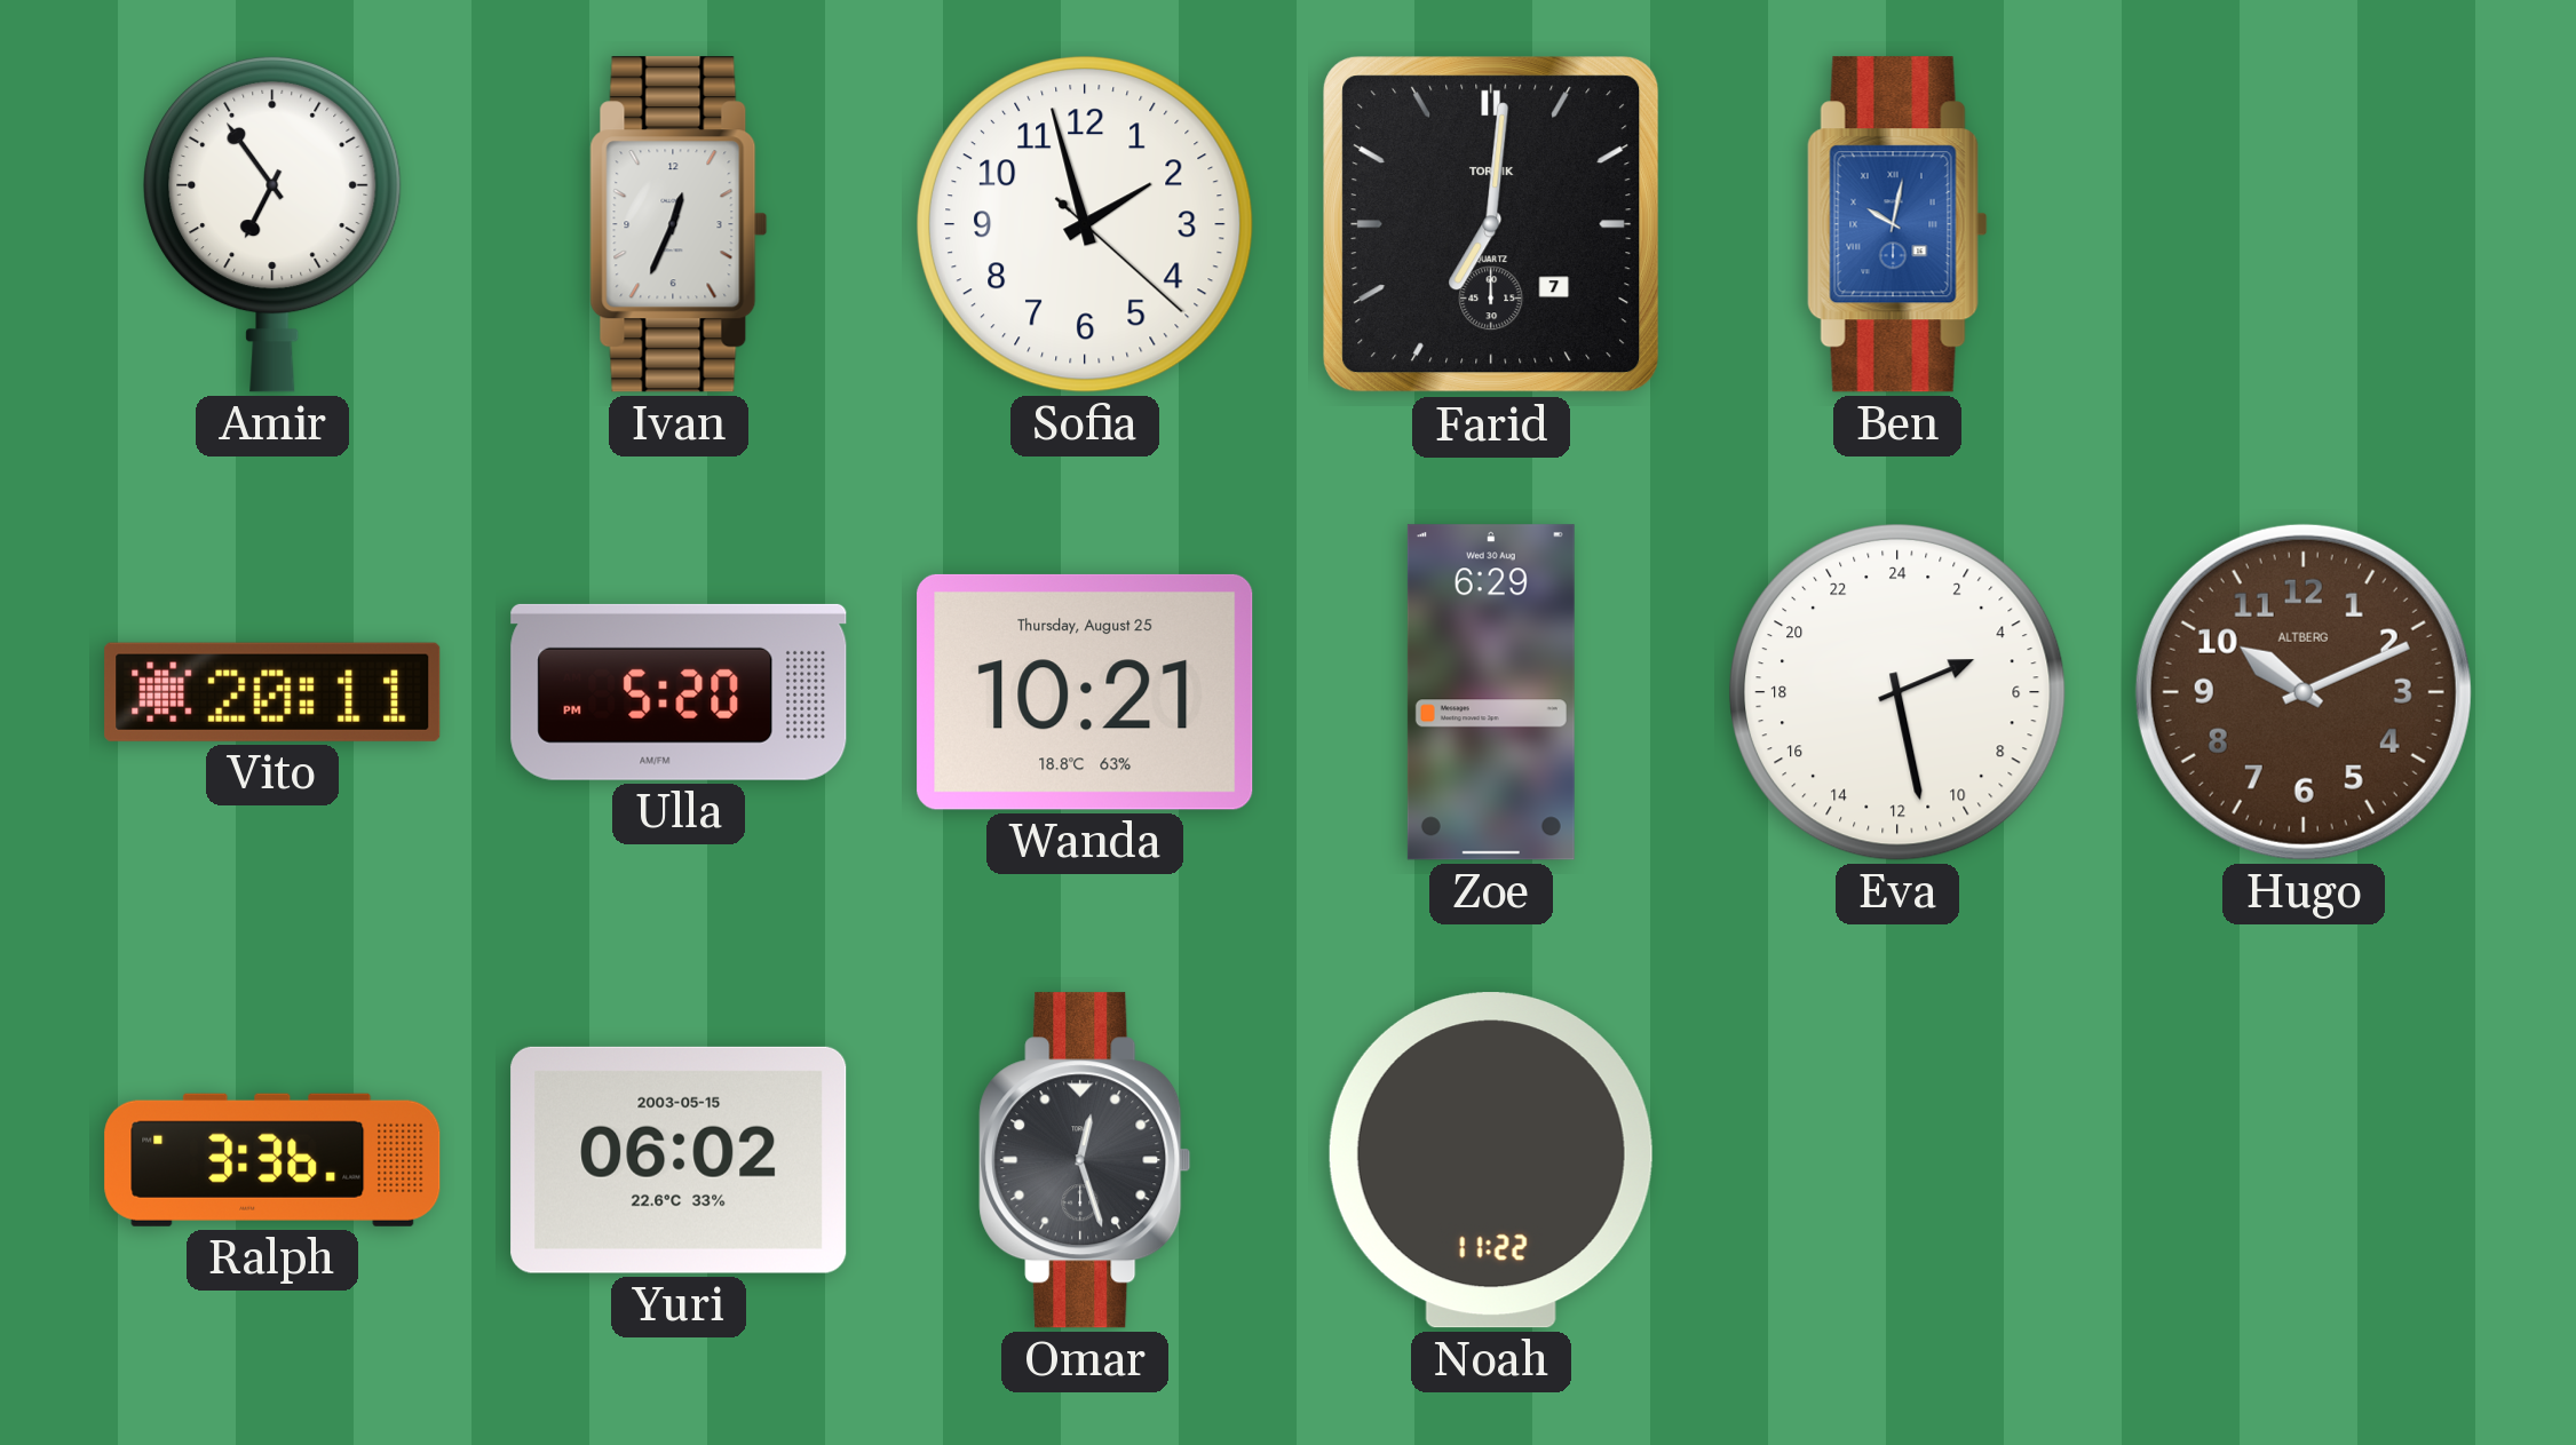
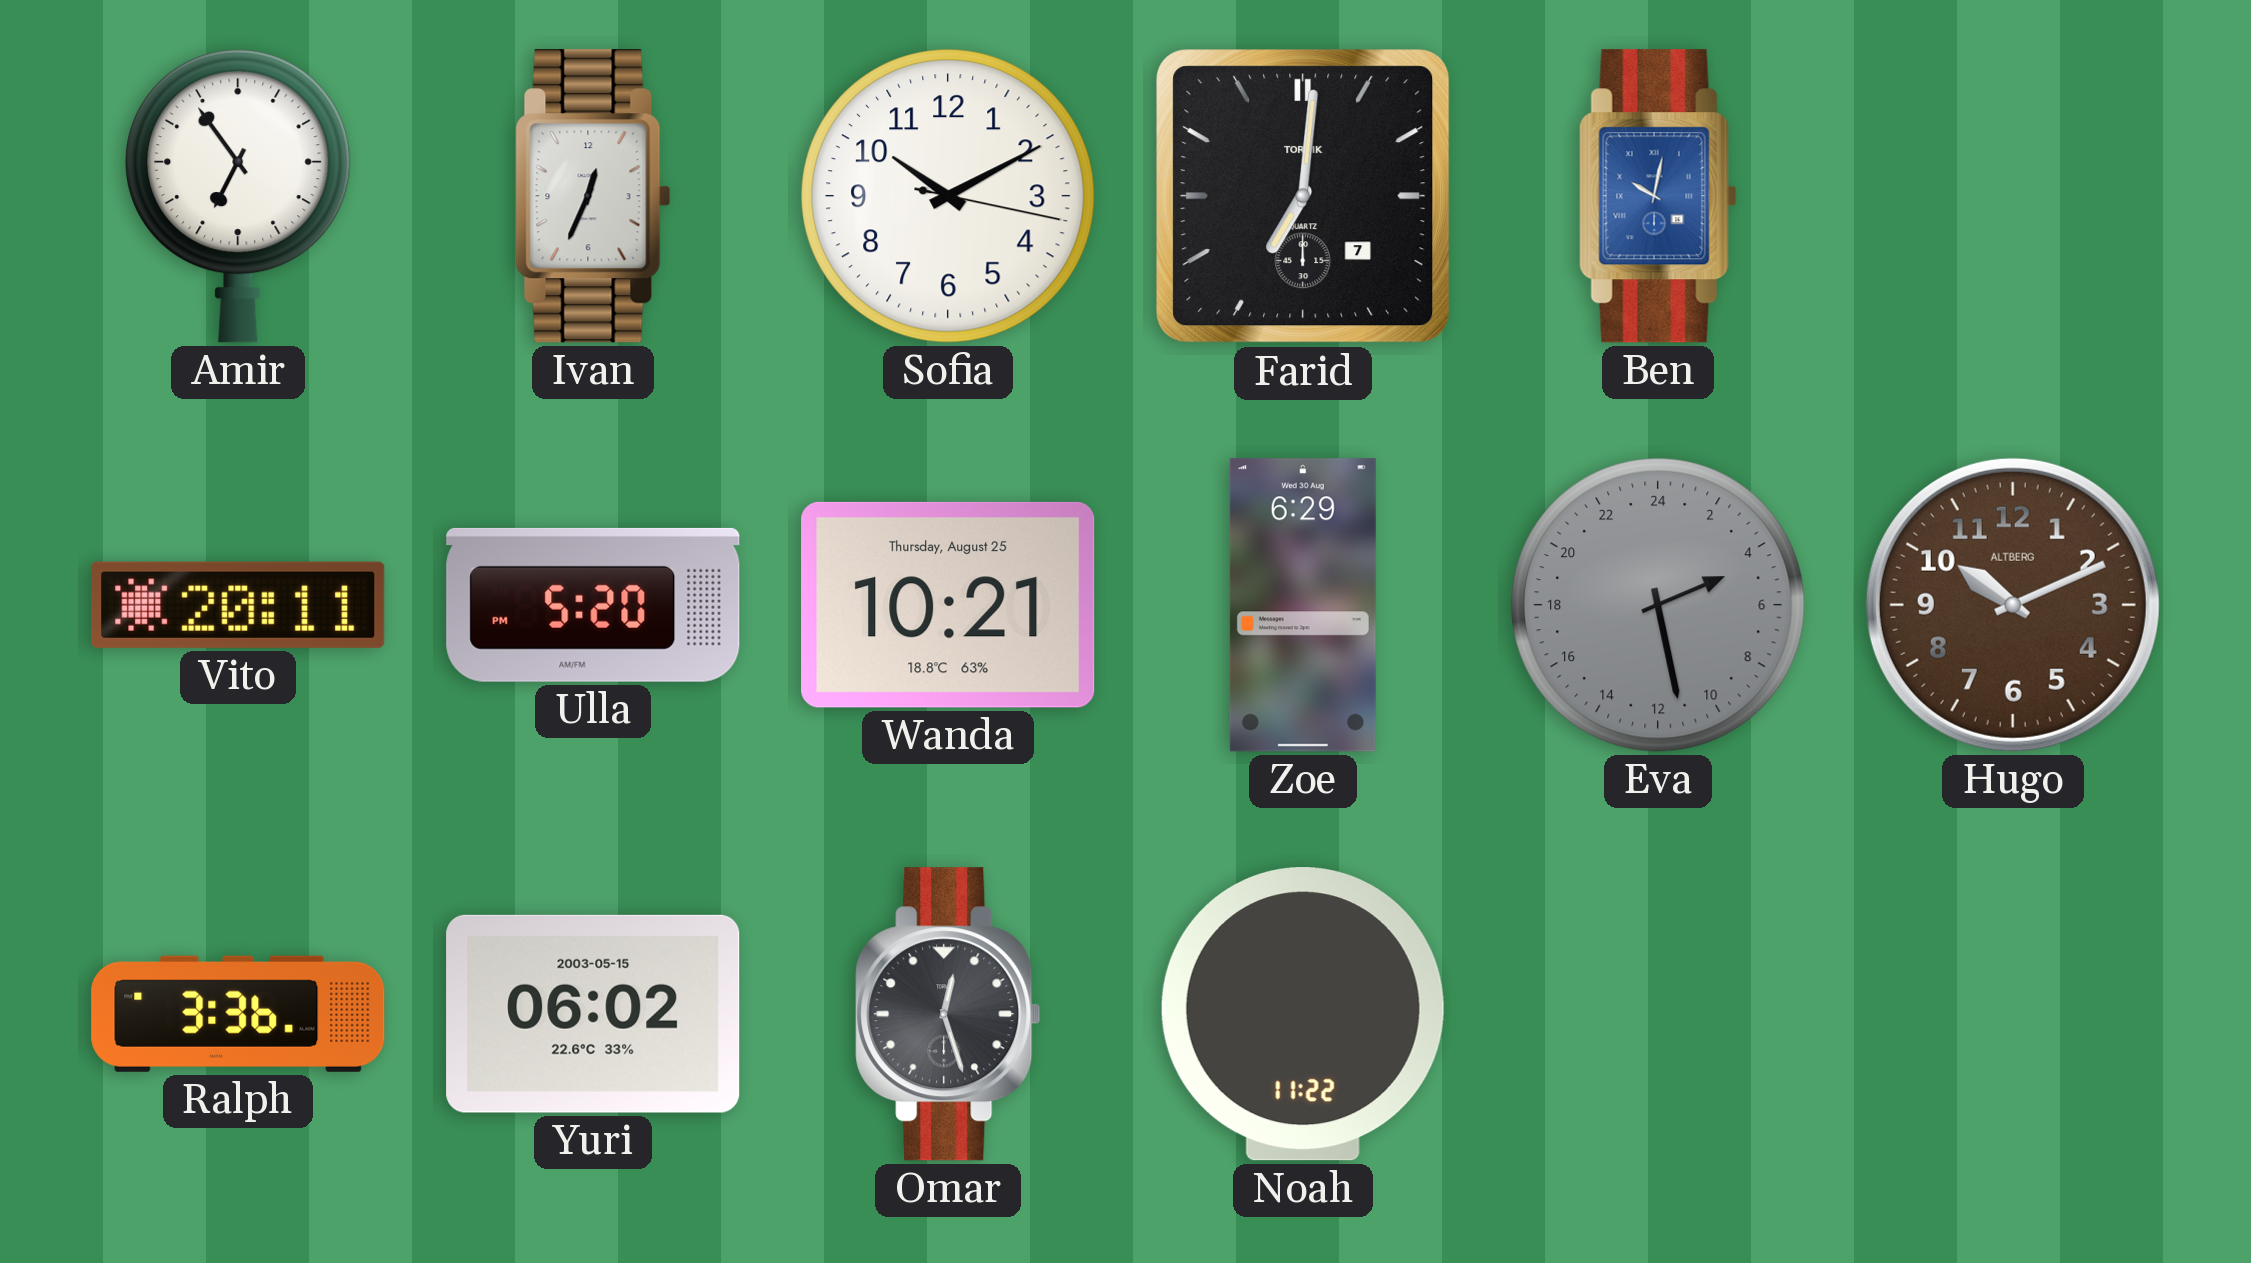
Sofia: 1:57 -> 10:10 (948, 196)
Eva dial: white -> grey (1658, 605)
